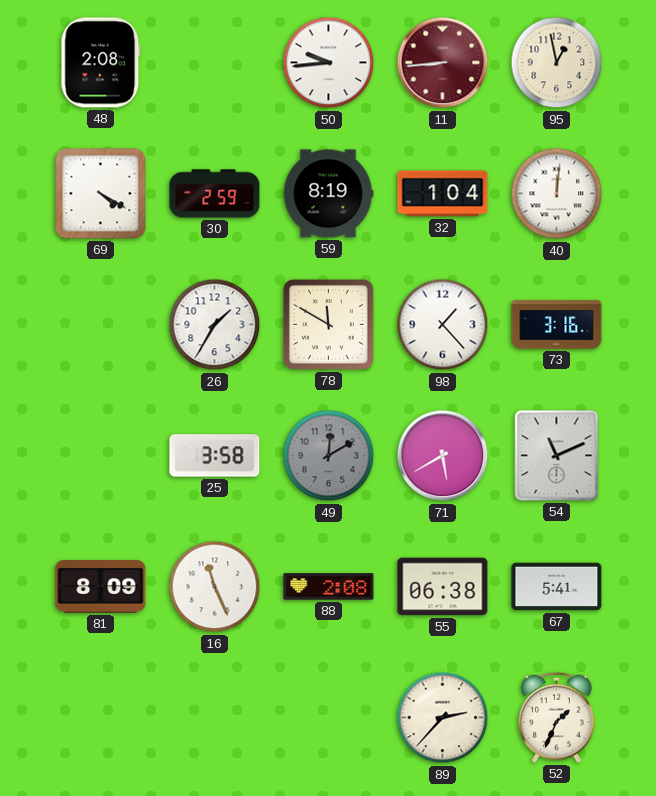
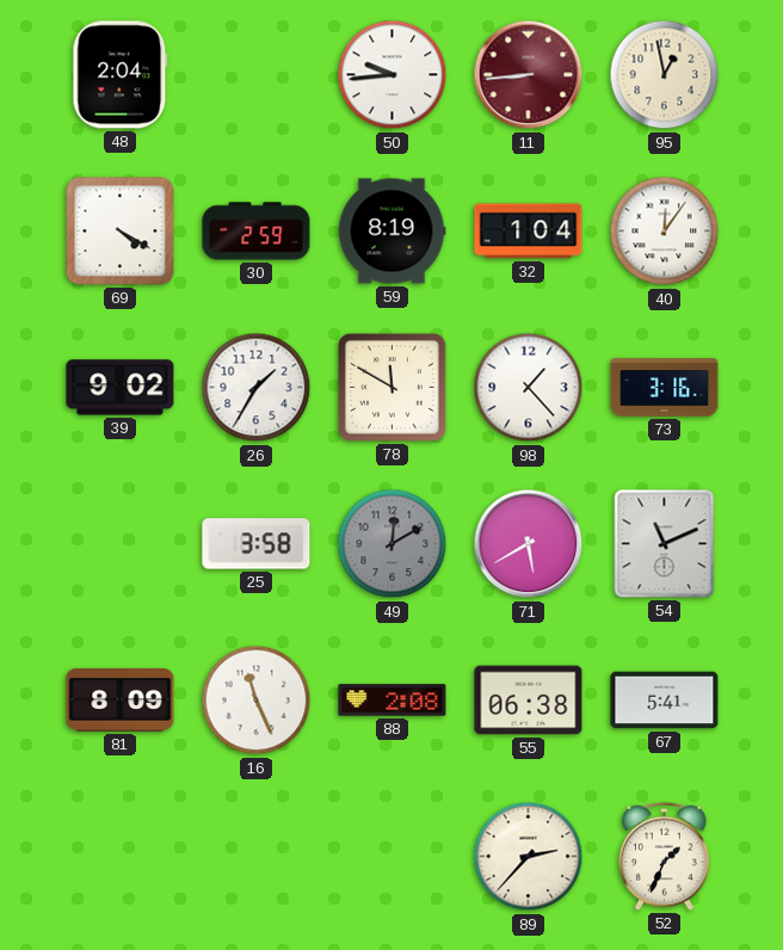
48: 2:08 -> 2:04 (121, 75)
40: 12:01 -> 12:06 (665, 232)
39: none -> 9:02 (121, 388)
